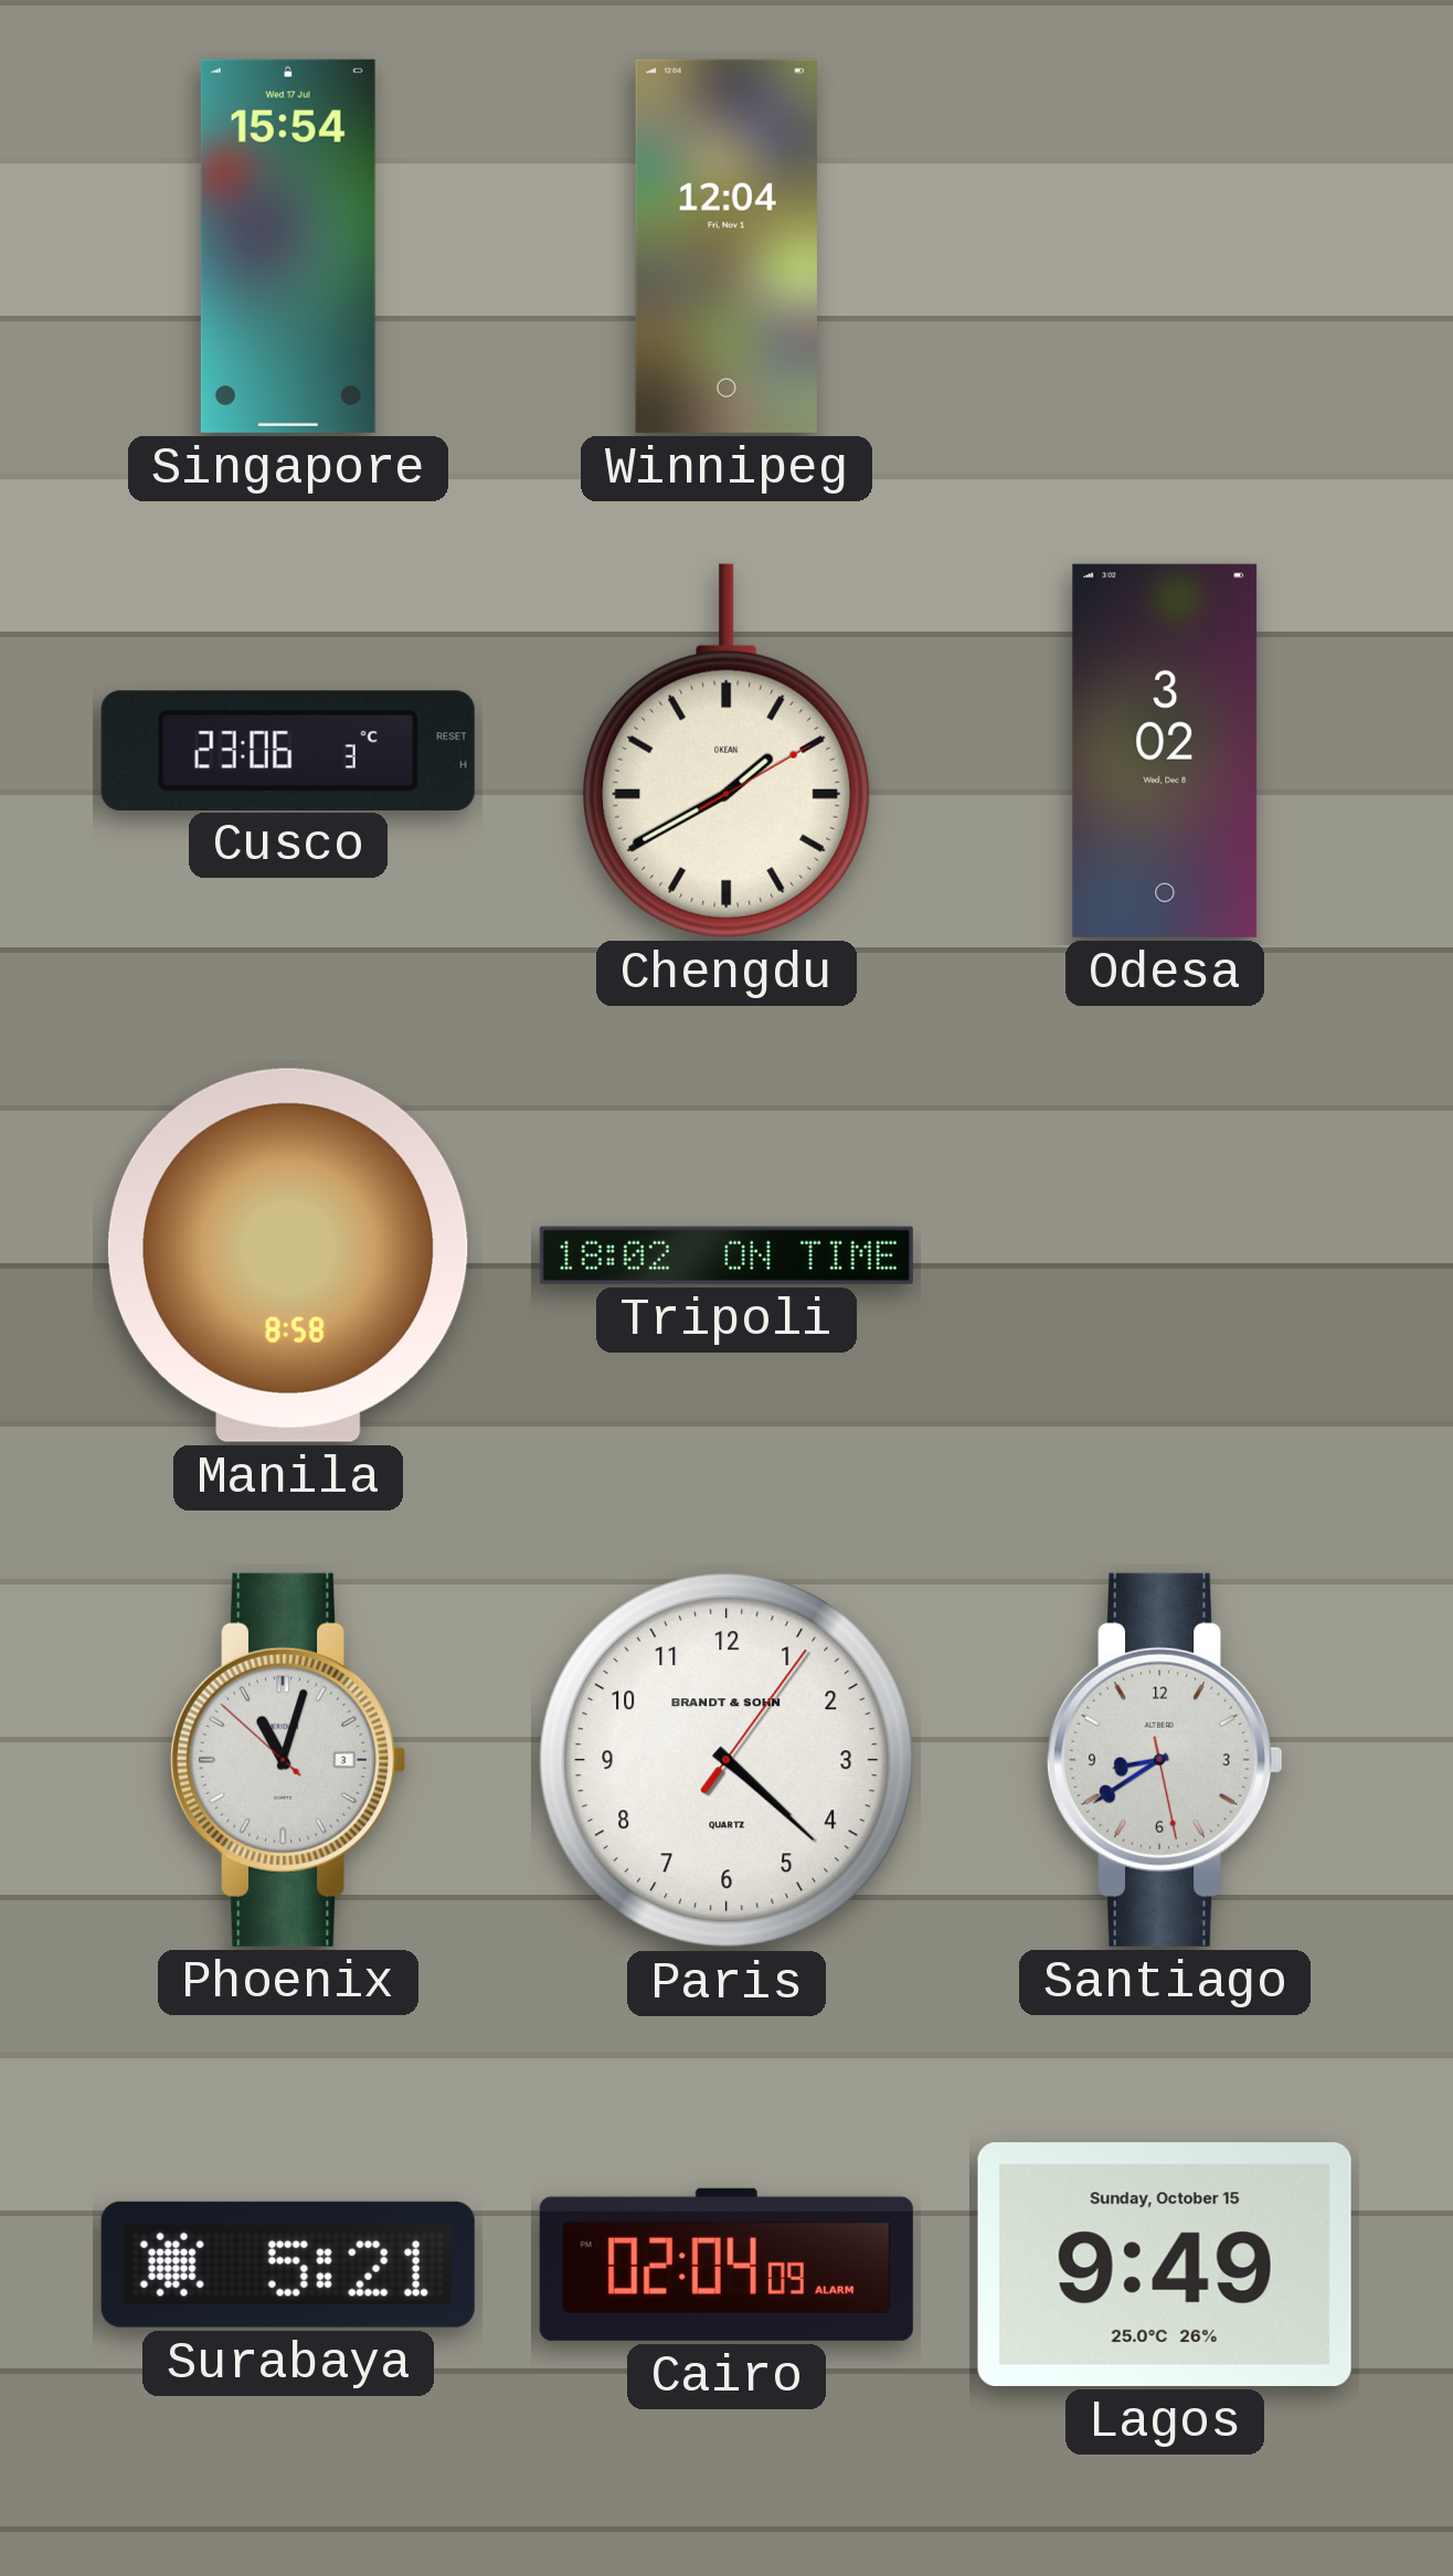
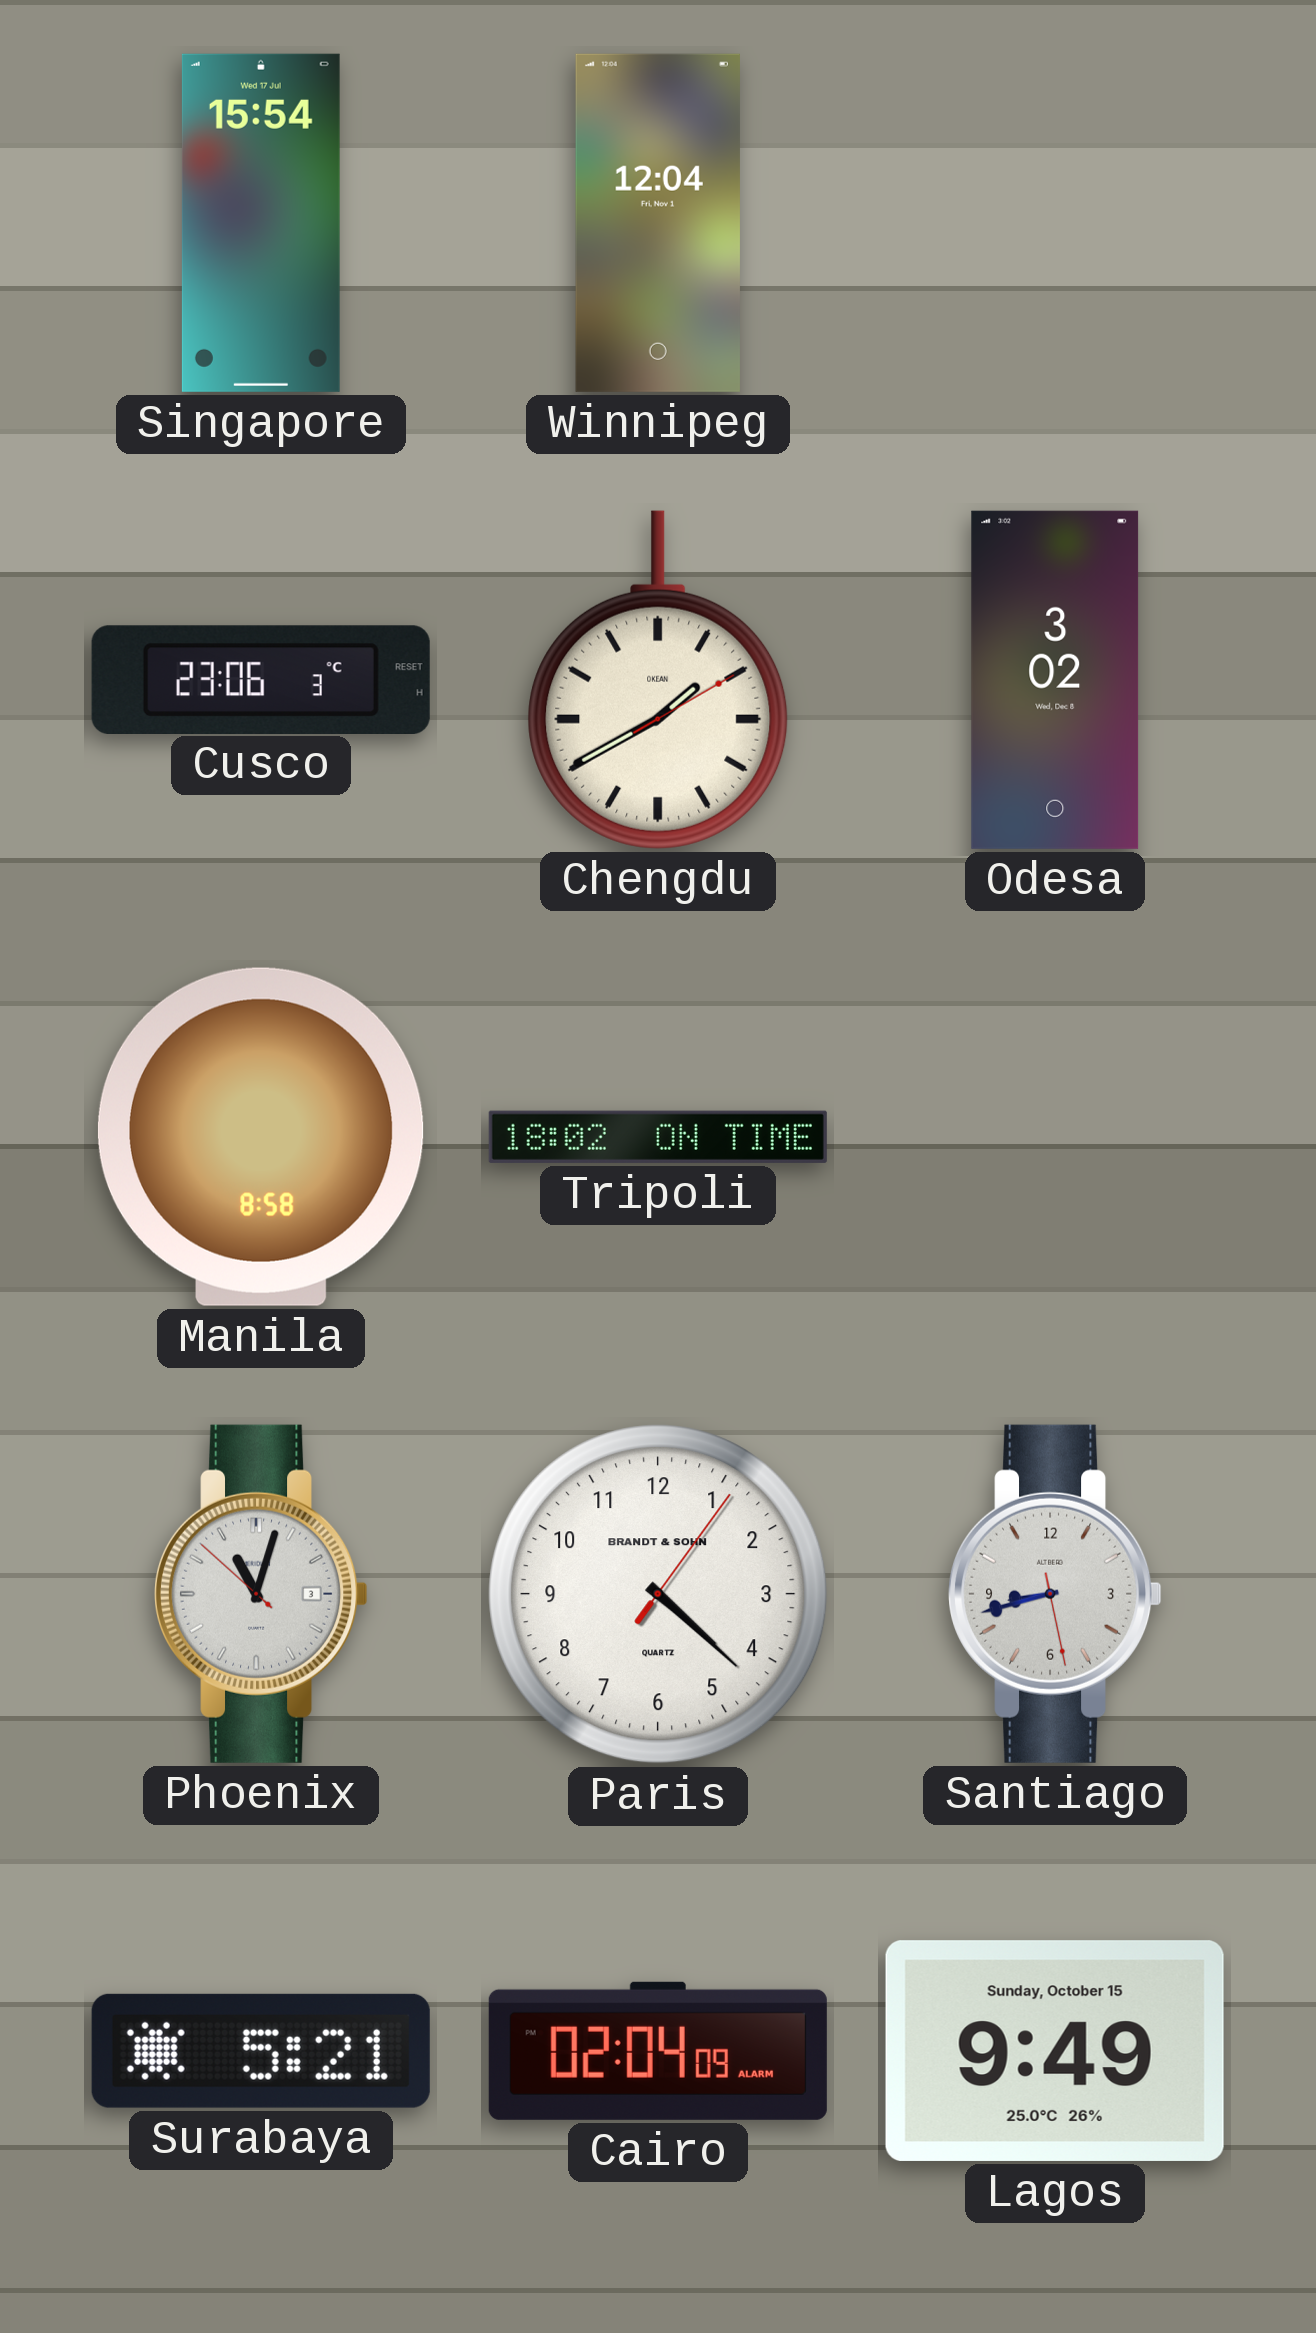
Santiago: 8:39 -> 8:42 (1055, 1594)
